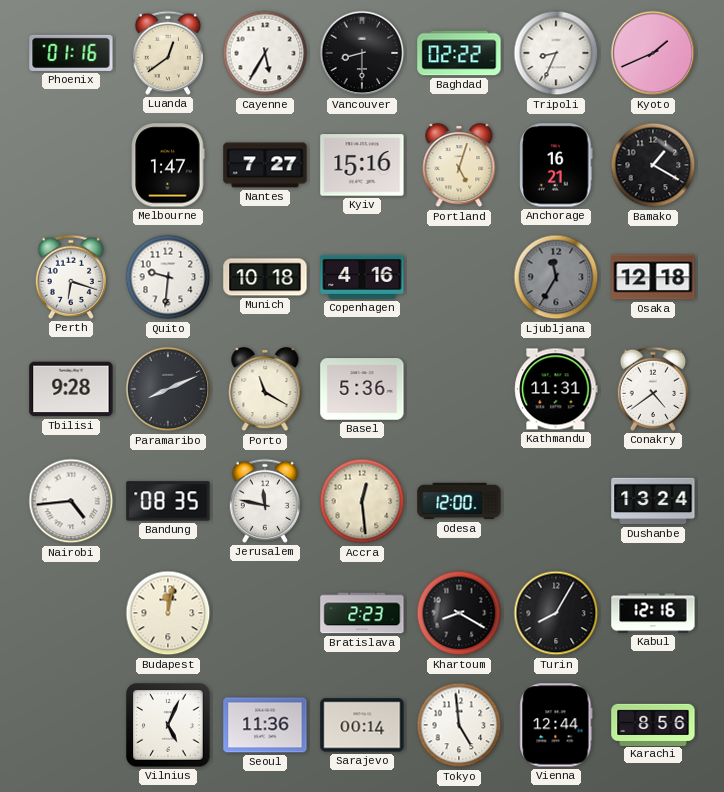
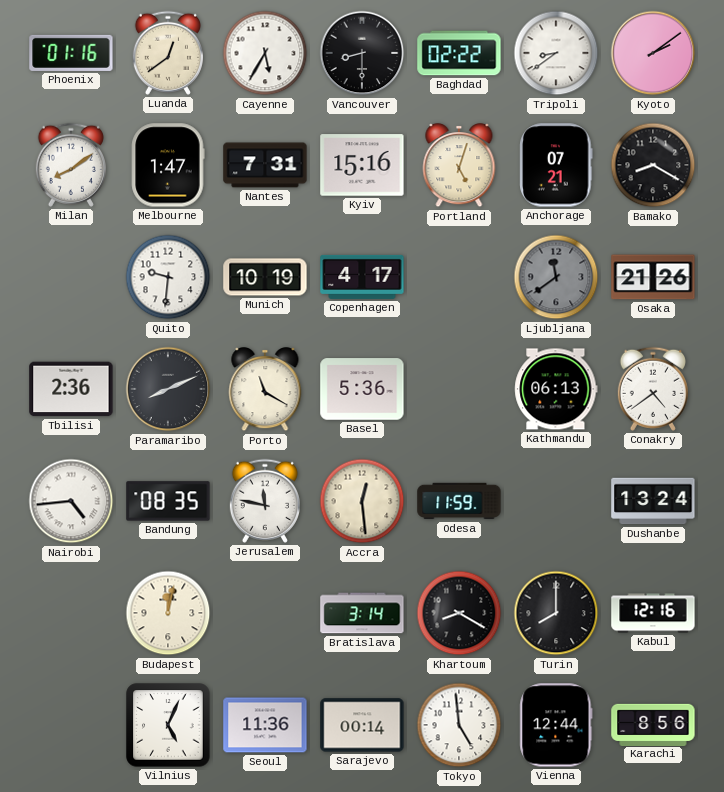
Tripoli: 8:34 -> 8:39 (556, 53)
Kyoto: 1:41 -> 2:09 (653, 53)
Milan: none -> 8:09 (71, 165)
Nantes: 7:27 -> 7:31 (265, 165)
Anchorage: 16:21 -> 07:21 (556, 165)
Bamako: 1:20 -> 8:20 (653, 165)
Perth: 6:18 -> none (71, 277)
Munich: 10:18 -> 10:19 (265, 277)
Copenhagen: 4:16 -> 4:17 (362, 277)
Ljubljana: 11:35 -> 11:39 (556, 277)
Osaka: 12:18 -> 21:26 (653, 277)
Tbilisi: 9:28 -> 2:36 (71, 389)
Kathmandu: 11:31 -> 06:13 (556, 389)
Odesa: 12:00 -> 11:59 (459, 501)
Bratislava: 2:23 -> 3:14 (362, 613)
Turin: 8:05 -> 8:00 (556, 613)
